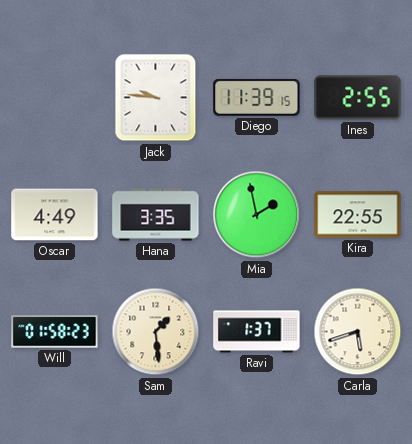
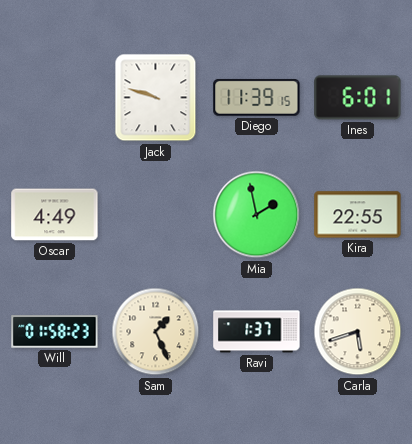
Jack: 9:46 -> 9:48 (156, 98)
Ines: 2:55 -> 6:01 (358, 98)
Hana: 3:35 -> none (156, 215)
Sam: 1:29 -> 1:26 (156, 332)
